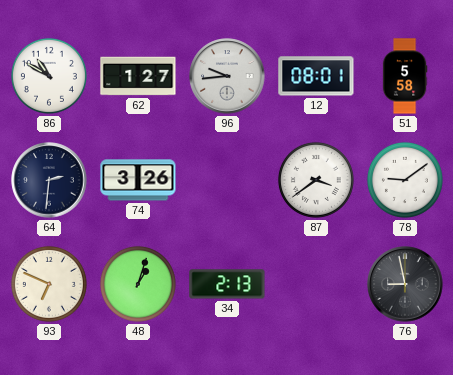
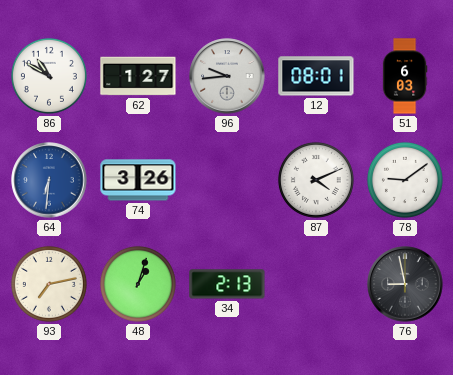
51: 5:58 -> 6:03 (405, 76)
64: 2:31 -> 6:31 (49, 180)
64 dial: navy -> blue (49, 180)
87: 3:39 -> 4:11 (316, 180)
93: 6:49 -> 7:13 (49, 284)
